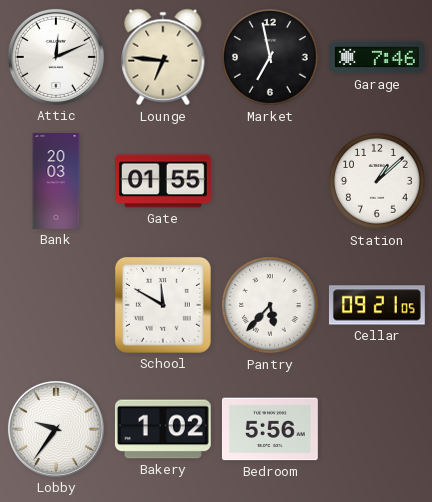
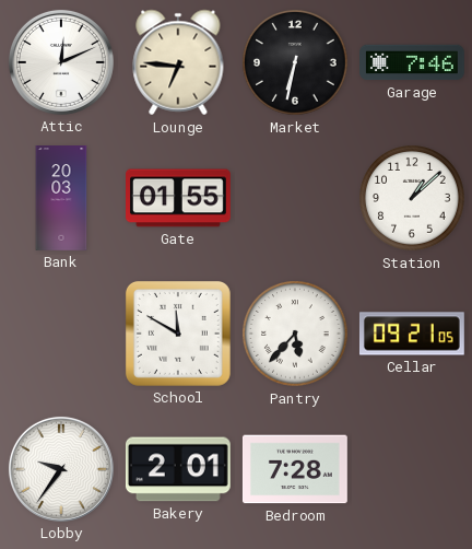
Market: 6:58 -> 6:32 (296, 63)
Bakery: 1:02 -> 2:01 (178, 469)
Bedroom: 5:56 -> 7:28 (295, 469)
